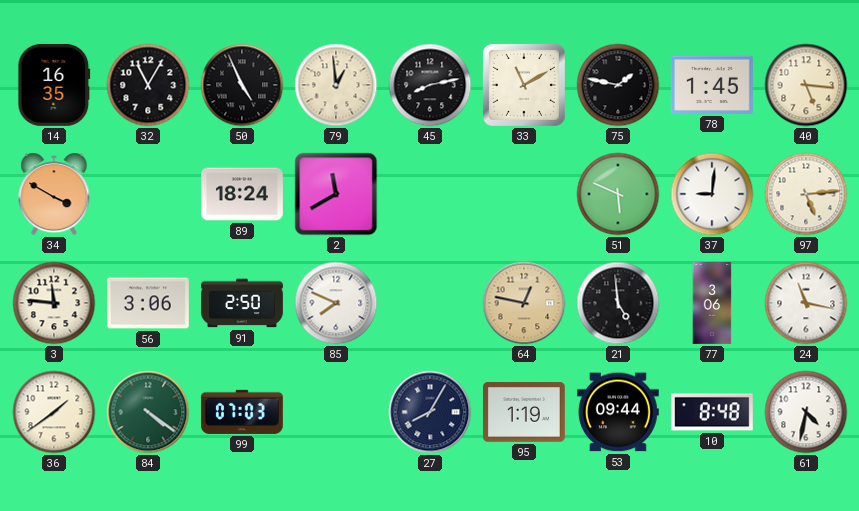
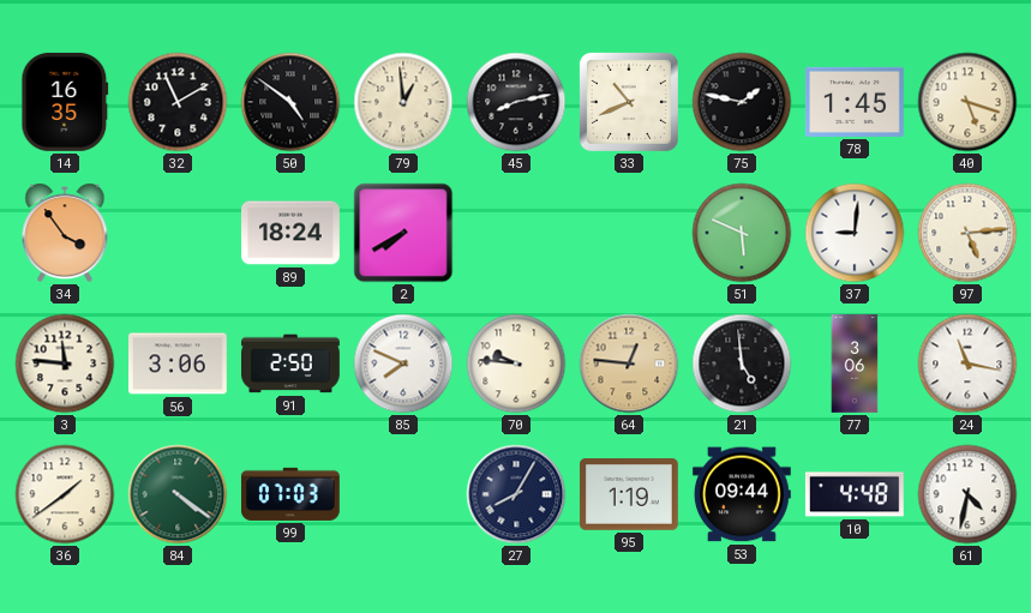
32: 11:05 -> 11:10 (178, 102)
50: 4:56 -> 4:51 (290, 102)
33: 11:10 -> 10:41 (629, 102)
40: 5:16 -> 5:18 (967, 102)
34: 3:50 -> 3:54 (65, 233)
2: 11:40 -> 7:40 (403, 233)
70: none -> 9:46 (516, 363)
64: 12:47 -> 12:46 (629, 363)
10: 8:48 -> 4:48 (855, 494)
